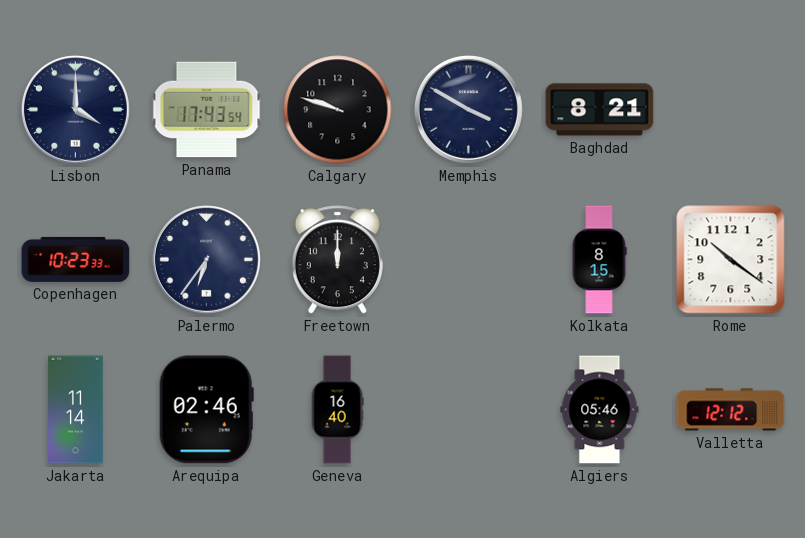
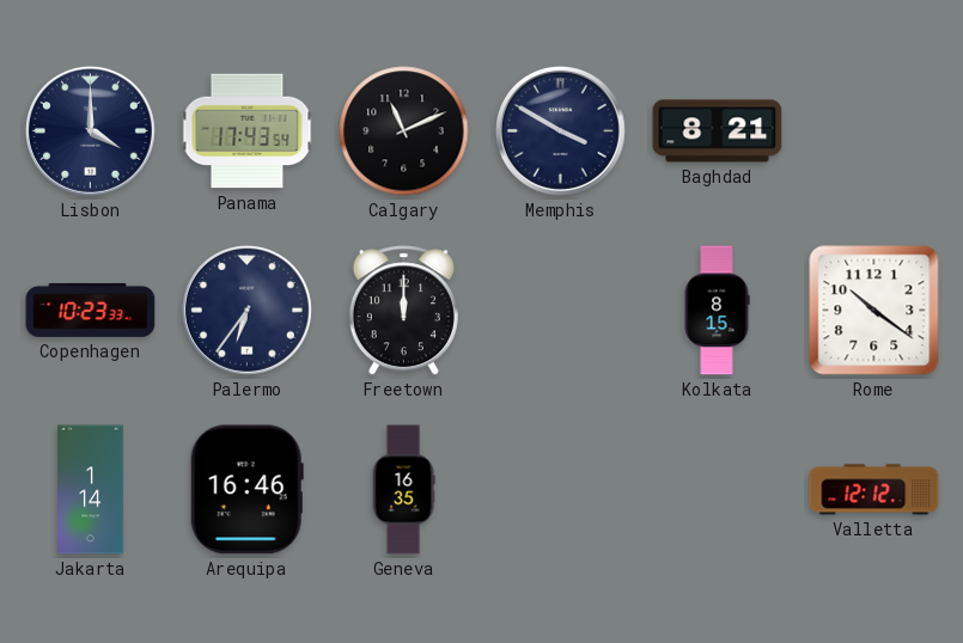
Calgary: 9:48 -> 11:11 (404, 131)
Jakarta: 11:14 -> 1:14 (91, 490)
Arequipa: 02:46 -> 16:46 (246, 490)
Geneva: 16:40 -> 16:35 (403, 490)
Algiers: 05:46 -> none (600, 410)
